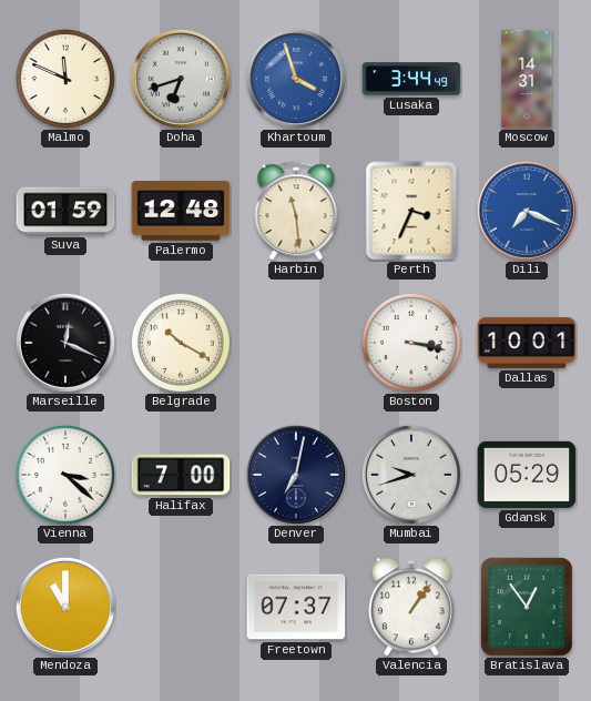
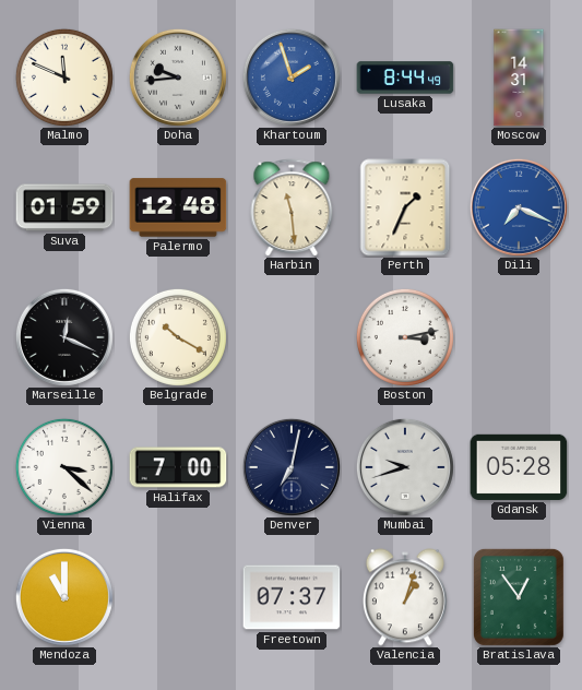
Doha: 6:42 -> 9:44 (178, 78)
Khartoum: 3:57 -> 1:57 (292, 78)
Lusaka: 3:44 -> 8:44 (405, 78)
Perth: 3:34 -> 1:34 (405, 207)
Boston: 3:17 -> 3:13 (405, 337)
Dallas: 10:01 -> none (527, 343)
Gdansk: 05:29 -> 05:28 (519, 467)
Valencia: 1:06 -> 1:03 (405, 597)
